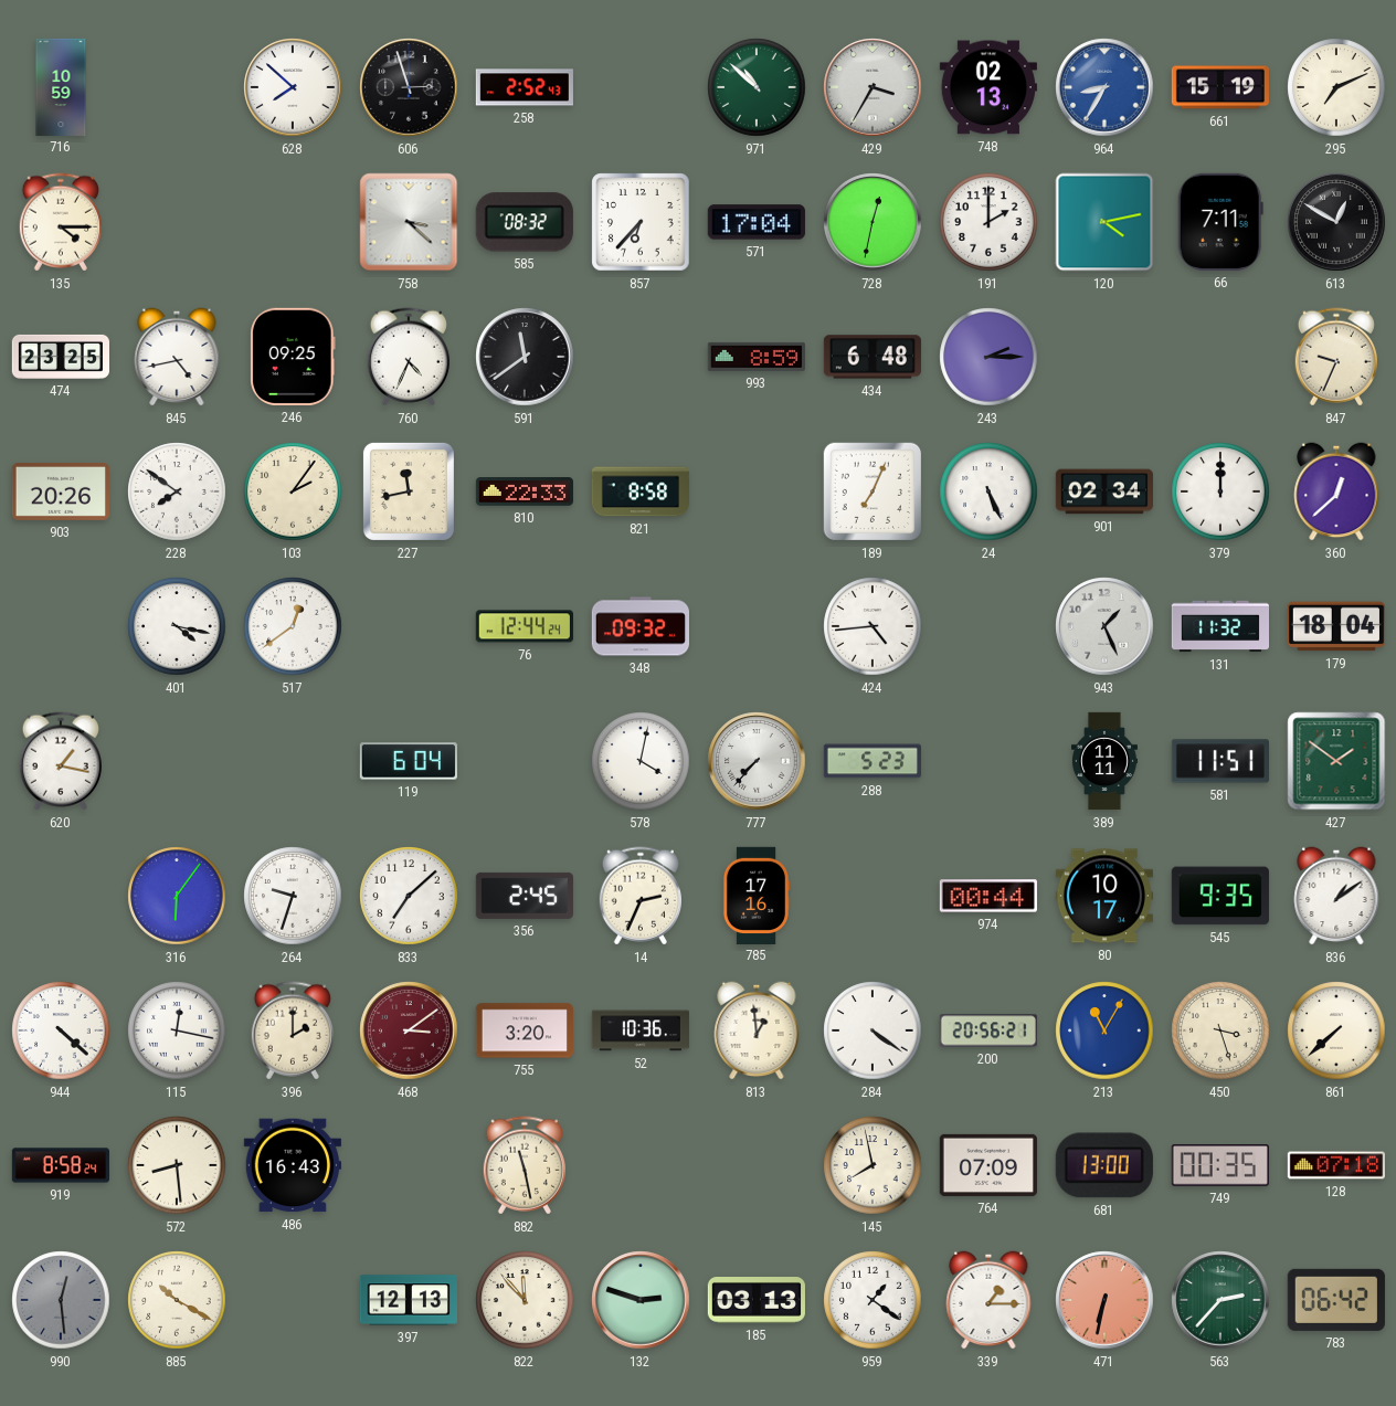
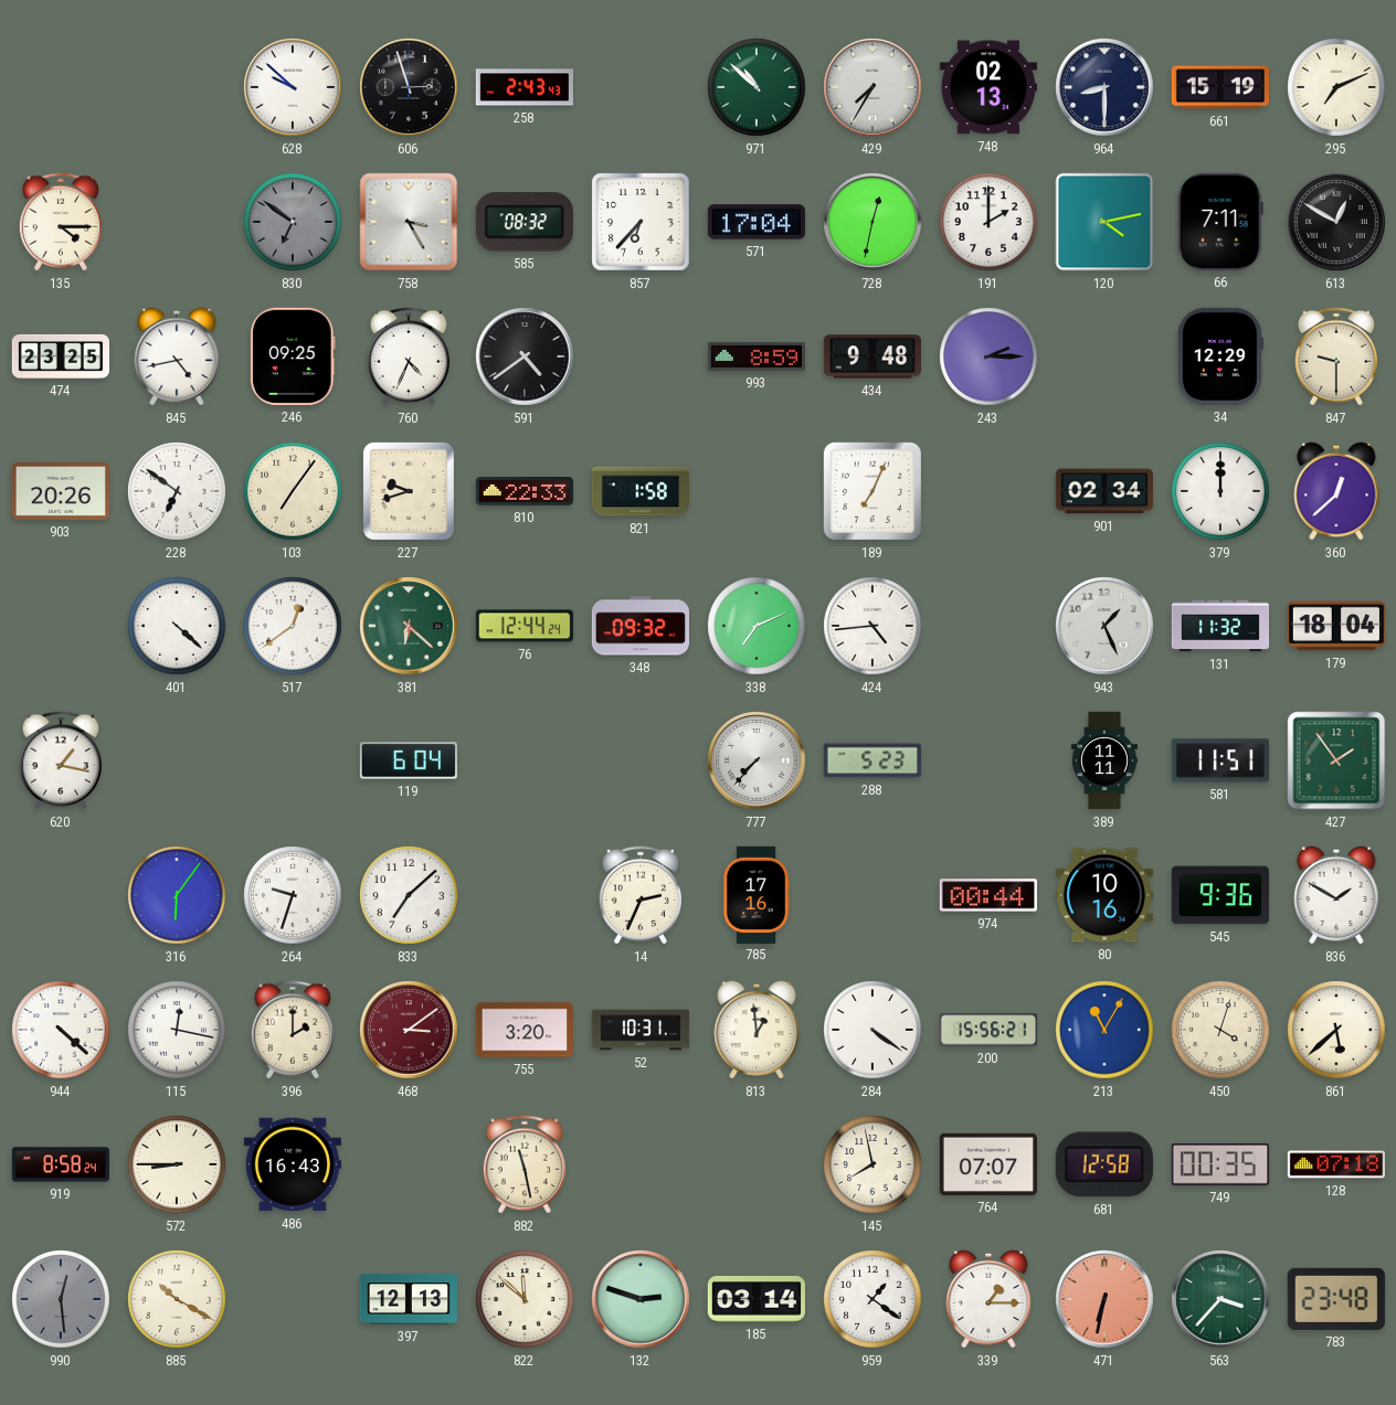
716: 10:59 -> none (61, 86)
628: 7:52 -> 9:52 (293, 87)
258: 2:52 -> 2:43 (525, 87)
429: 3:35 -> 7:35 (872, 87)
964: 8:35 -> 8:30 (1104, 87)
964 dial: blue -> navy (1104, 87)
830: none -> 6:51 (293, 222)
758: 3:22 -> 3:25 (409, 222)
591: 11:39 -> 4:39 (525, 356)
434: 6:48 -> 9:48 (872, 356)
34: none -> 12:29 (1220, 356)
847: 9:34 -> 9:30 (1335, 356)
228: 7:51 -> 6:51 (177, 491)
103: 2:06 -> 7:06 (293, 491)
227: 11:43 -> 9:42 (409, 491)
821: 8:58 -> 1:58 (639, 491)
24: 5:26 -> none (988, 491)
401: 4:17 -> 4:22 (177, 626)
381: none -> 6:22 (409, 626)
338: none -> 7:11 (757, 626)
578: 4:02 -> none (641, 761)
427: 1:51 -> 1:54 (1336, 760)
356: 2:45 -> none (523, 896)
80: 10:17 -> 10:16 (1103, 895)
545: 9:35 -> 9:36 (1220, 895)
836: 1:09 -> 1:50 (1336, 895)
52: 10:36 -> 10:31 (641, 1030)
200: 20:56 -> 15:56 (988, 1030)
450: 3:27 -> 4:03 (1220, 1030)
861: 7:38 -> 5:38 (1336, 1030)
572: 8:29 -> 8:45 (177, 1164)
764: 07:09 -> 07:07 (988, 1164)
681: 13:00 -> 12:58 (1104, 1164)
822: 11:53 -> 11:52 (525, 1299)
185: 03:13 -> 03:14 (757, 1300)
563: 2:37 -> 3:37 (1220, 1299)
783: 06:42 -> 23:48 (1336, 1299)
